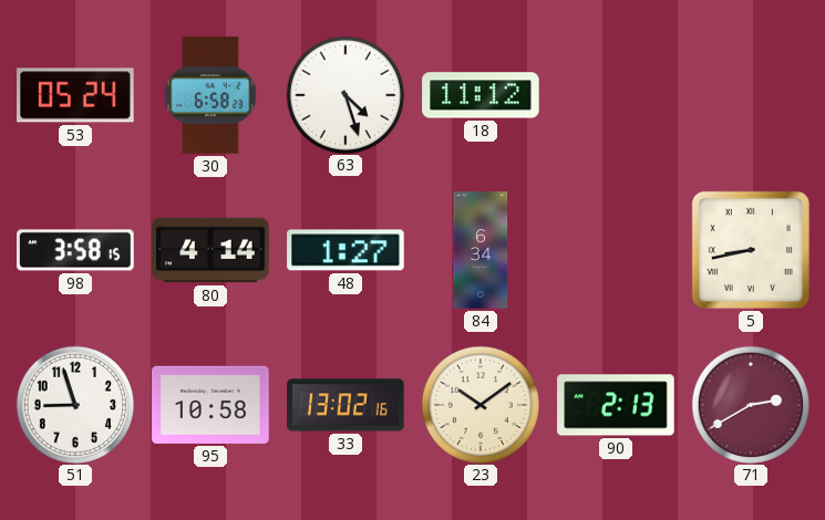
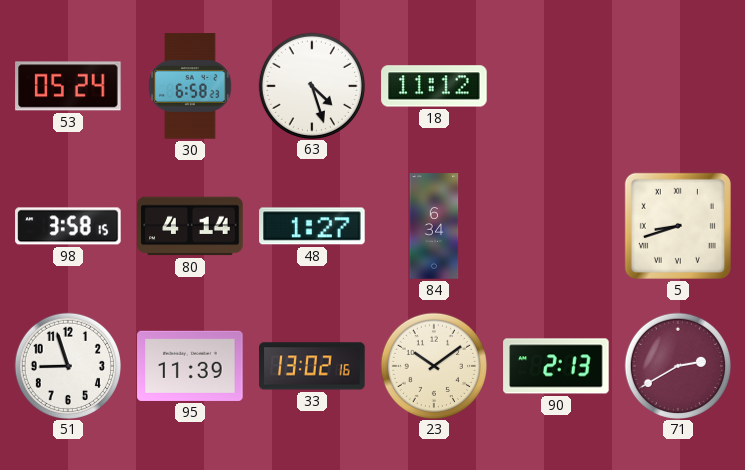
5: 8:43 -> 8:42 (678, 226)
95: 10:58 -> 11:39 (190, 366)
